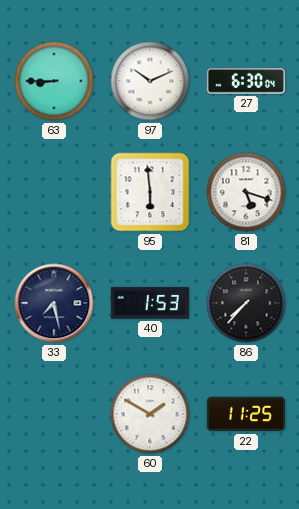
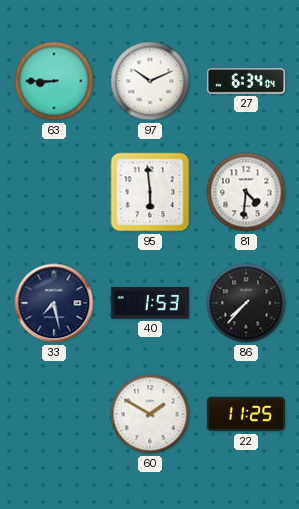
27: 6:30 -> 6:34 (245, 81)
81: 5:18 -> 4:31 (246, 192)
